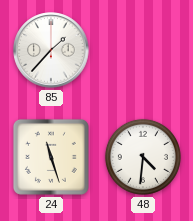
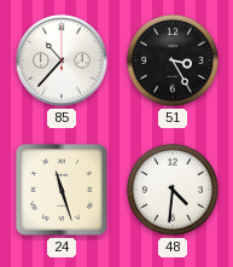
85: 1:37 -> 10:37 (62, 60)
51: none -> 3:25 (173, 60)
